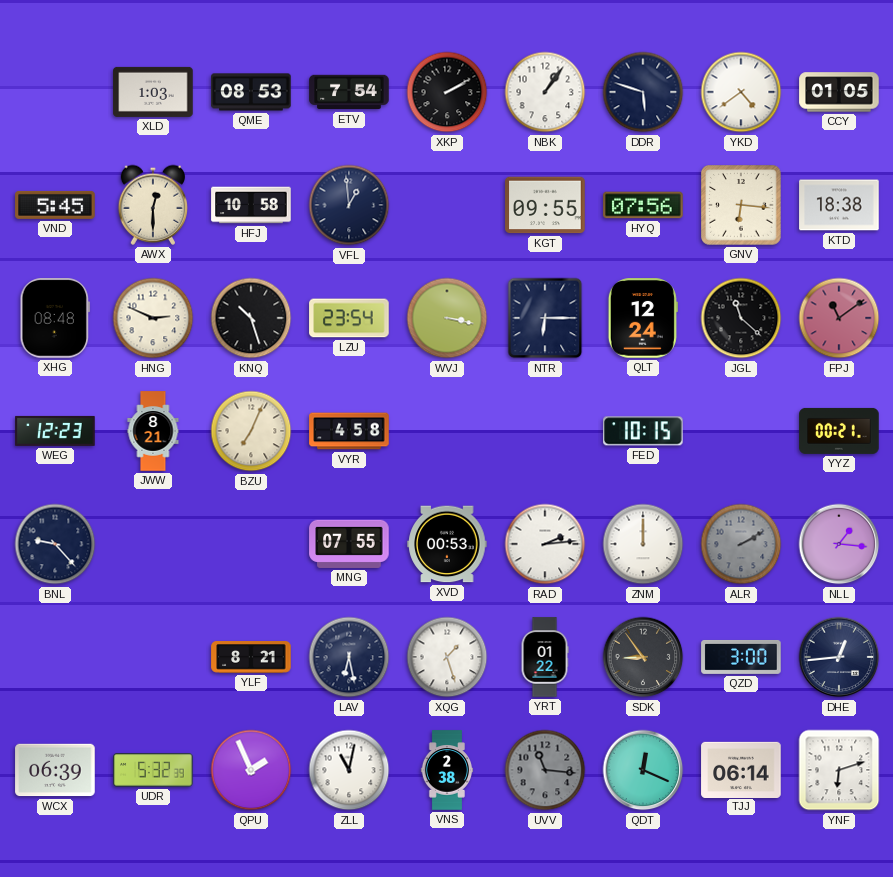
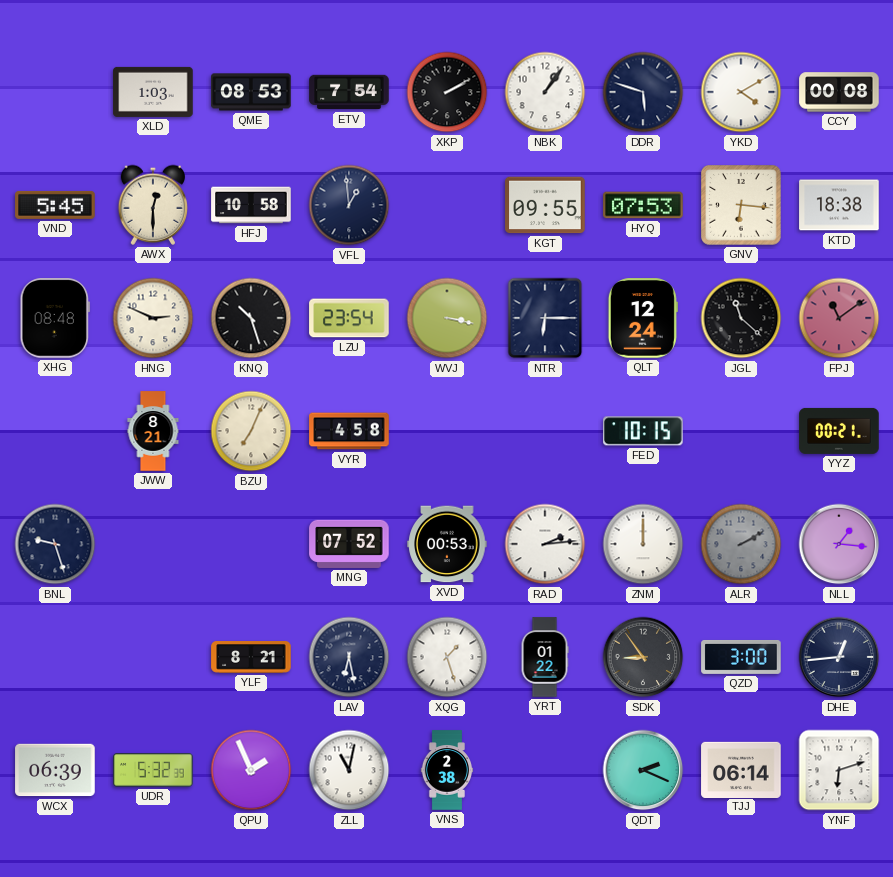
YKD: 4:39 -> 4:10 (741, 92)
CCY: 01:05 -> 00:08 (839, 92)
HYQ: 07:56 -> 07:53 (643, 205)
WEG: 12:23 -> none (55, 431)
BNL: 9:23 -> 9:27 (55, 544)
MNG: 07:55 -> 07:52 (349, 544)
UVV: 11:16 -> none (545, 770)
QDT: 12:19 -> 2:19 (643, 770)
